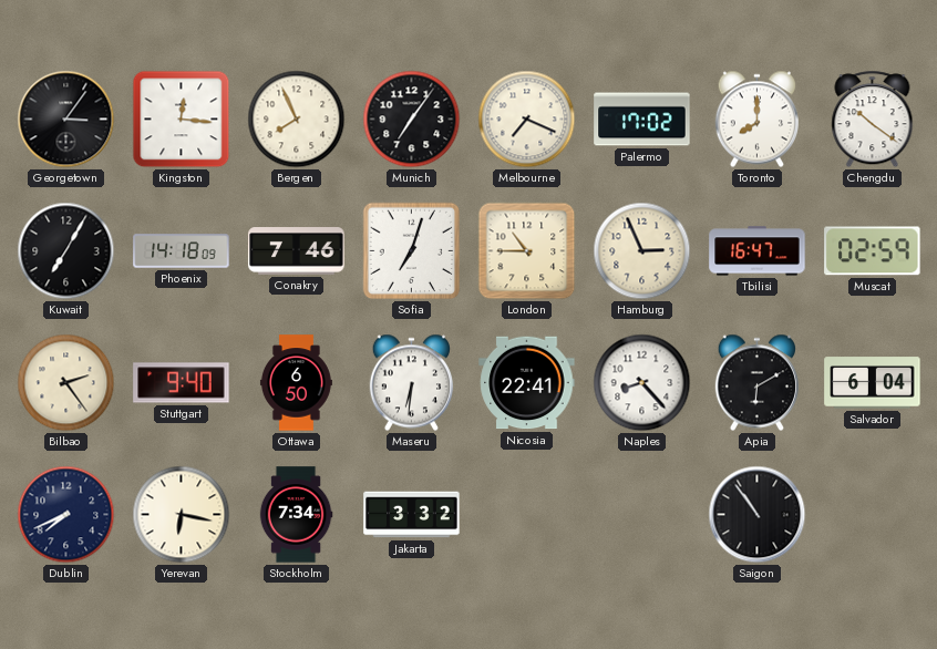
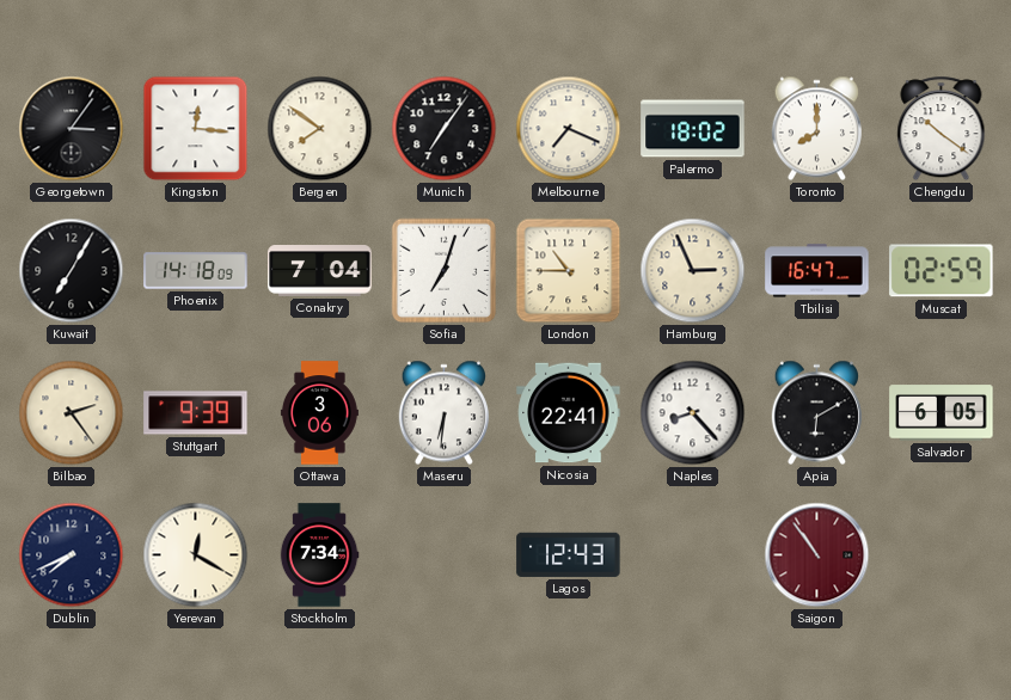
Bergen: 7:56 -> 7:51 (320, 129)
Palermo: 17:02 -> 18:02 (693, 129)
Conakry: 7:46 -> 7:04 (320, 271)
Stuttgart: 9:40 -> 9:39 (196, 413)
Ottawa: 6:50 -> 3:06 (319, 413)
Salvador: 6:04 -> 6:05 (942, 413)
Yerevan: 6:17 -> 12:20 (196, 555)
Jakarta: 3:32 -> none (412, 515)
Lagos: none -> 12:43 (569, 554)
Saigon dial: black -> burgundy (817, 555)
